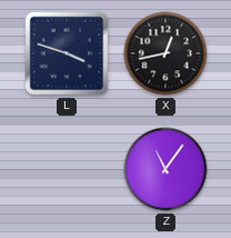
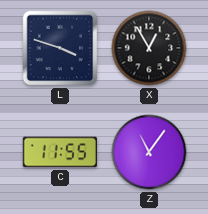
X: 12:43 -> 12:55 (149, 48)
C: none -> 11:55 (59, 152)
